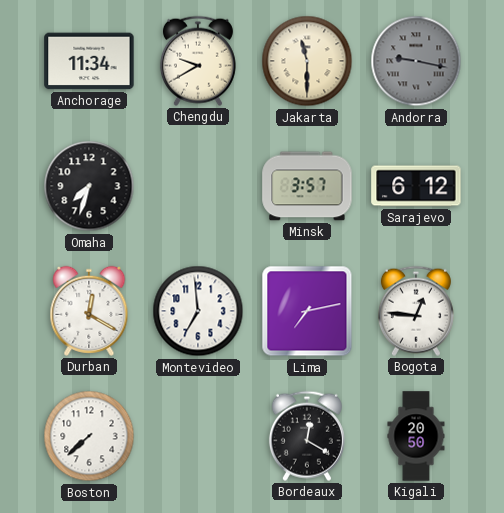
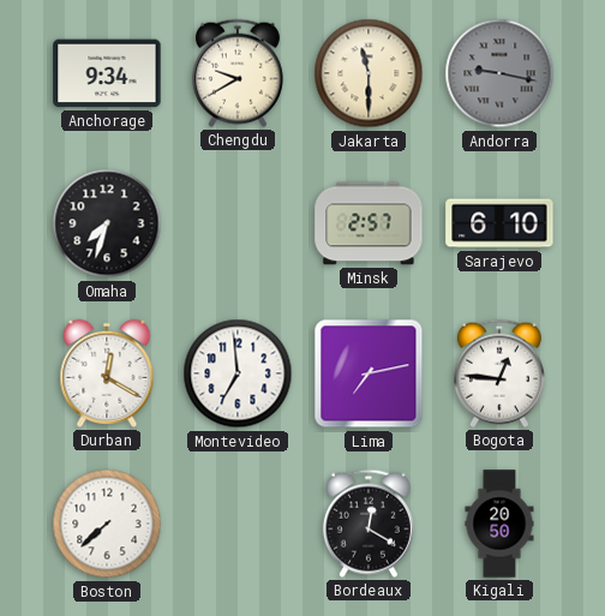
Anchorage: 11:34 -> 9:34 (107, 73)
Minsk: 3:57 -> 2:57 (369, 223)
Sarajevo: 6:12 -> 6:10 (499, 223)
